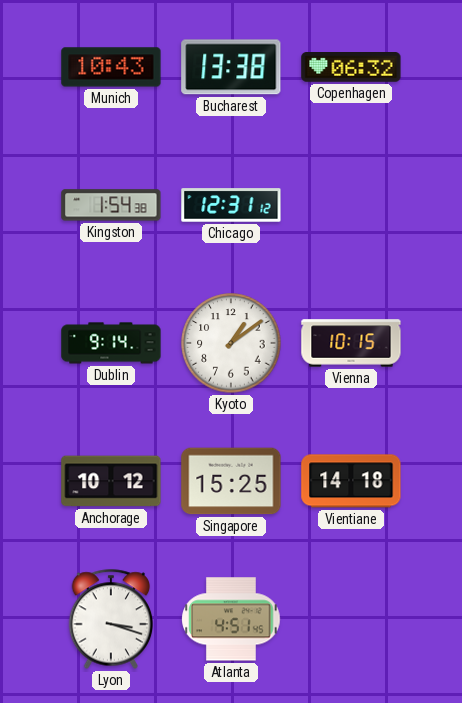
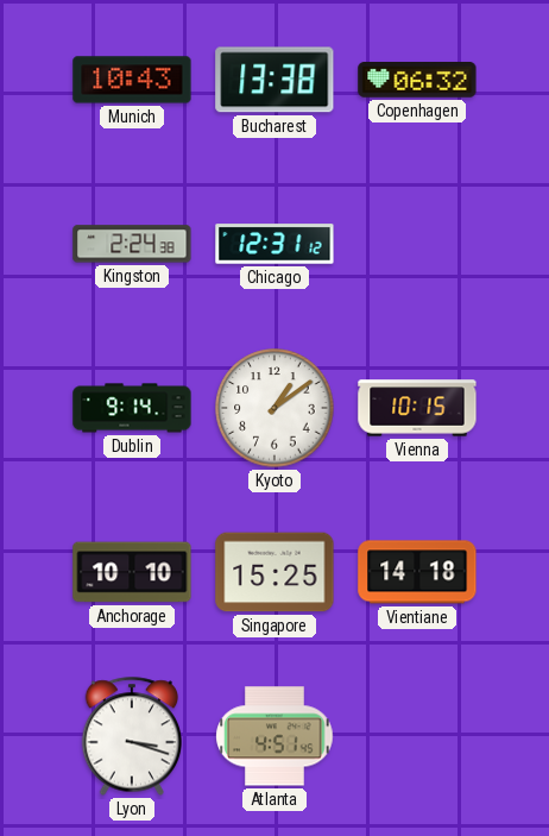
Kingston: 1:54 -> 2:24 (132, 244)
Anchorage: 10:12 -> 10:10 (132, 572)
